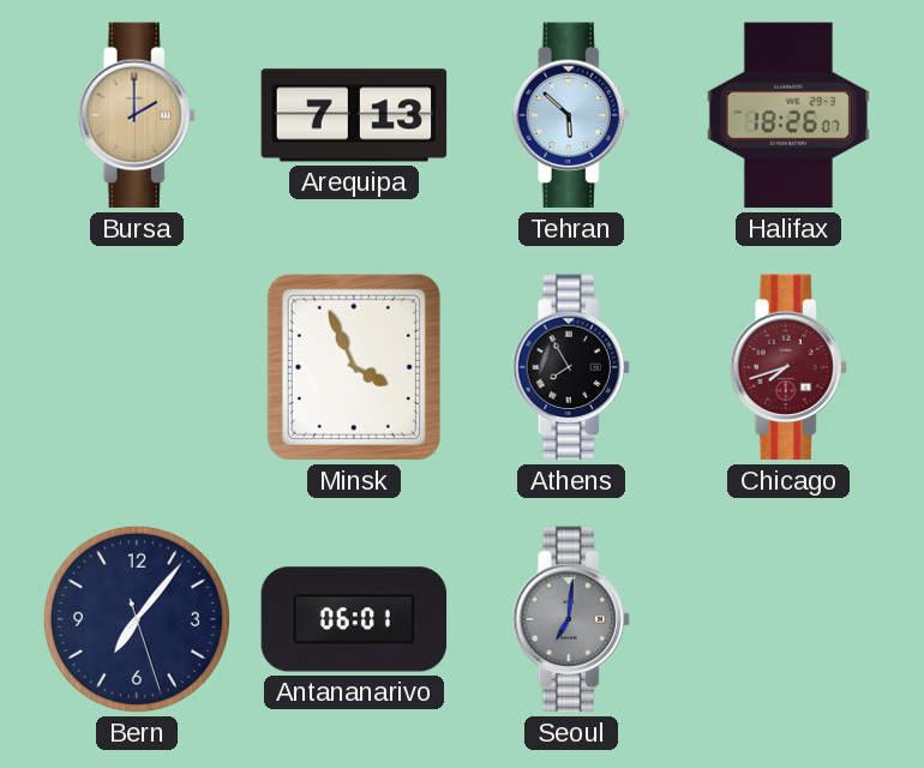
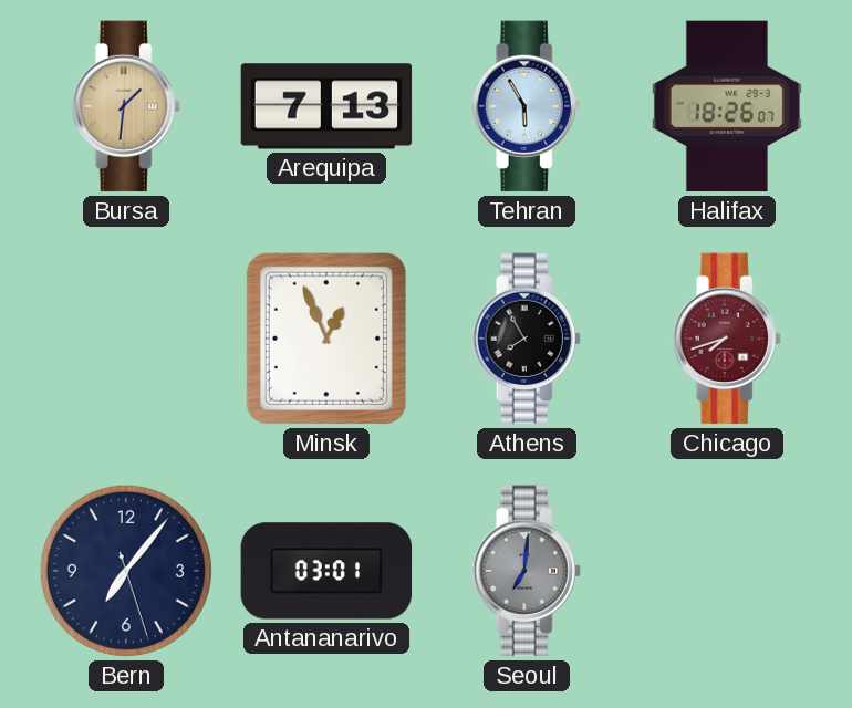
Bursa: 2:00 -> 1:31 (126, 106)
Tehran: 5:52 -> 5:55 (527, 106)
Minsk: 3:56 -> 12:56 (326, 339)
Antananarivo: 06:01 -> 03:01 (326, 571)
